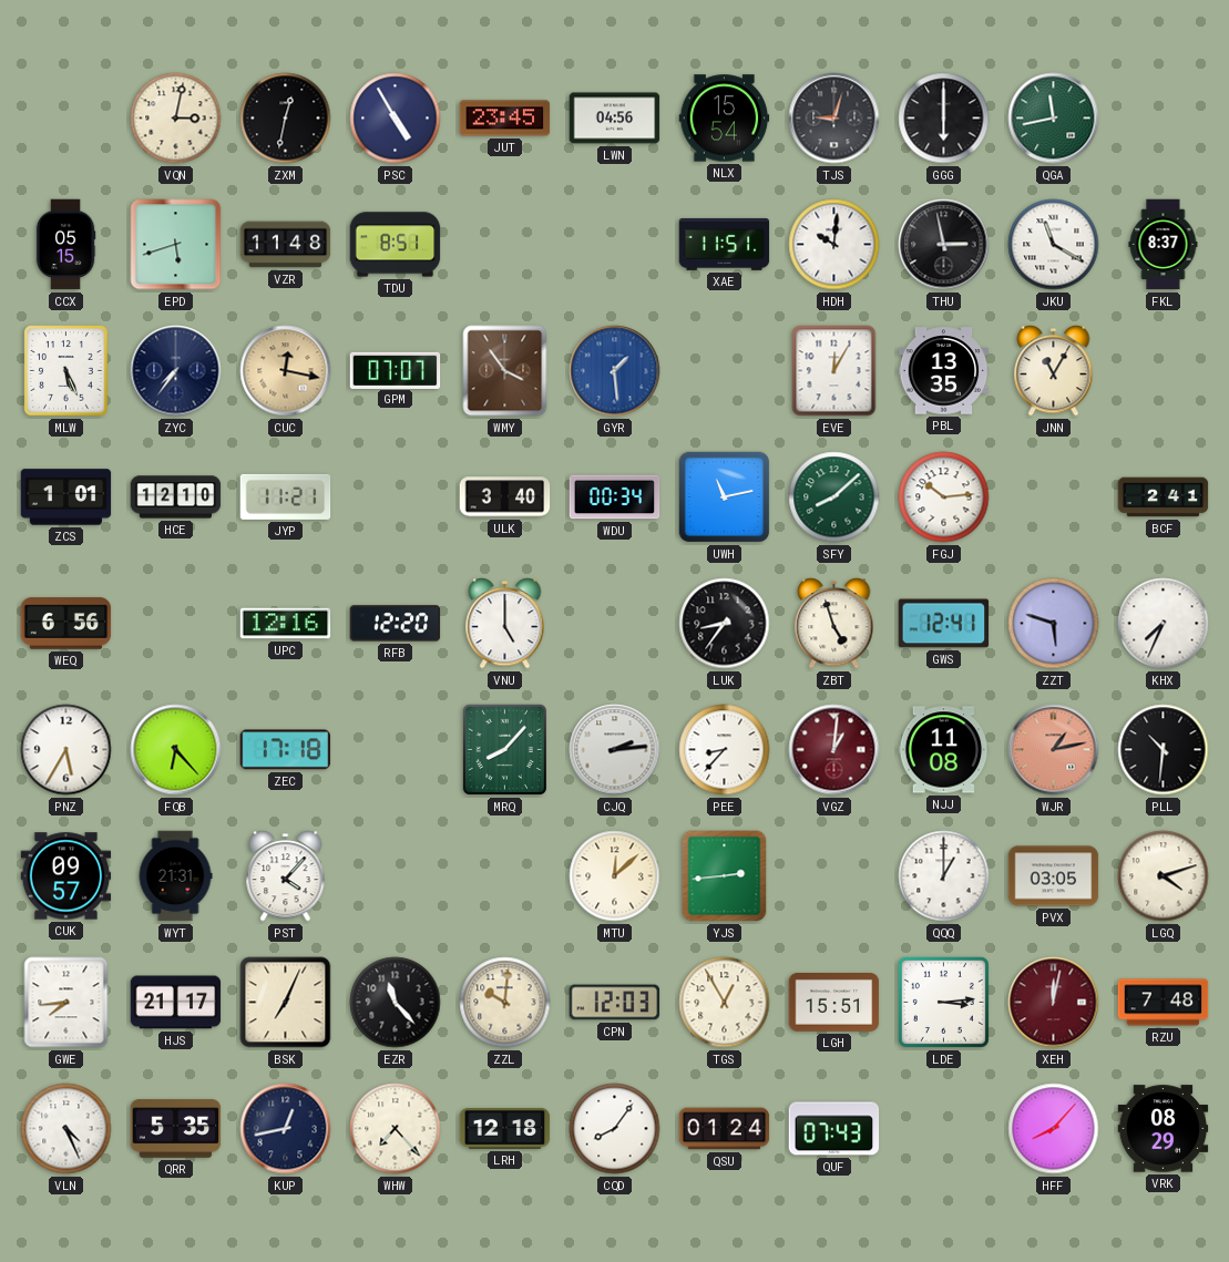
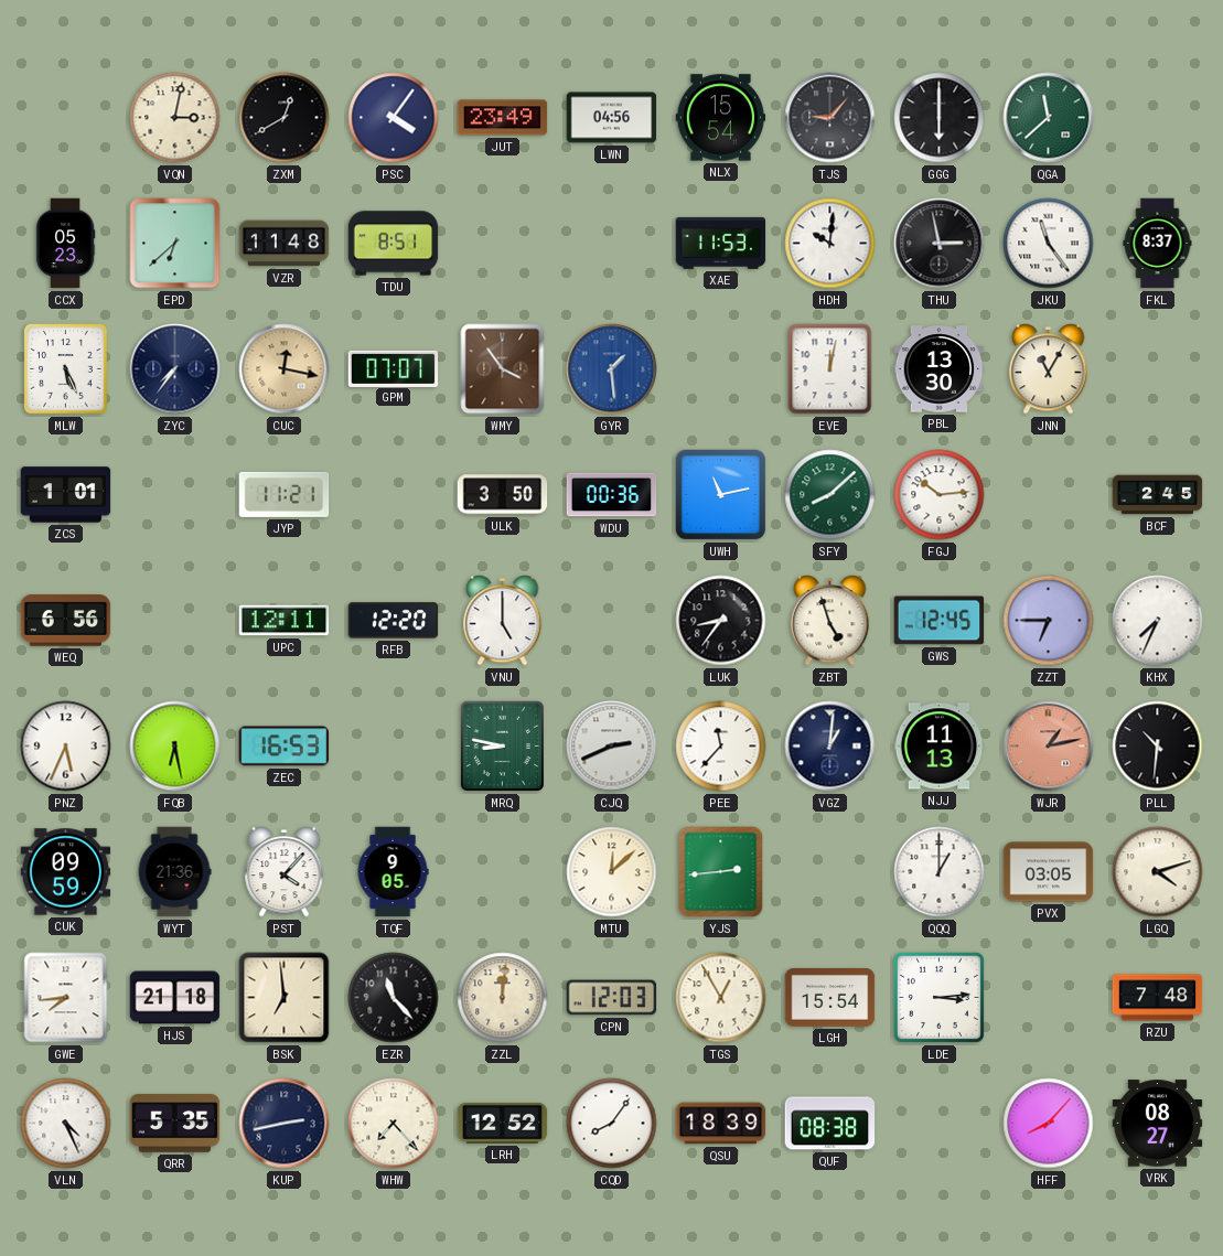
ZXM: 12:32 -> 12:40 (285, 118)
PSC: 4:55 -> 4:06 (394, 118)
JUT: 23:45 -> 23:49 (503, 118)
TJS: 9:03 -> 9:07 (830, 118)
QGA: 11:43 -> 11:38 (1049, 118)
CCX: 05:15 -> 05:23 (65, 244)
EPD: 5:42 -> 6:38 (175, 244)
XAE: 11:51 -> 11:53 (721, 243)
JKU: 11:20 -> 11:24 (1049, 244)
EVE: 12:05 -> 12:02 (830, 369)
PBL: 13:35 -> 13:30 (940, 369)
HCE: 12:10 -> none (176, 497)
ULK: 3:40 -> 3:50 (503, 495)
WDU: 00:34 -> 00:36 (612, 495)
BCF: 2:41 -> 2:45 (1158, 495)
UPC: 12:16 -> 12:11 (285, 621)
GWS: 12:41 -> 12:45 (940, 621)
ZZT: 5:48 -> 6:45 (1049, 621)
PNZ: 5:35 -> 5:34 (66, 747)
FQB: 6:23 -> 6:28 (175, 747)
ZEC: 17:18 -> 16:53 (285, 747)
MRQ: 8:07 -> 8:47 (502, 745)
CJQ: 2:14 -> 2:41 (612, 747)
PEE: 8:37 -> 11:37 (721, 747)
VGZ dial: burgundy -> navy (830, 747)
NJJ: 11:08 -> 11:13 (940, 747)
CUK: 09:57 -> 09:59 (66, 872)
WYT: 21:31 -> 21:36 (174, 872)
TQF: none -> 9:05 (393, 872)
HJS: 21:17 -> 21:18 (175, 998)
BSK: 7:04 -> 6:59 (285, 998)
ZZL: 10:01 -> 12:01 (503, 998)
LGH: 15:51 -> 15:54 (830, 998)
XEH: 12:02 -> none (1054, 1003)
KUP: 12:43 -> 2:43 (285, 1124)
LRH: 12:18 -> 12:52 (503, 1123)
QSU: 01:24 -> 18:39 (721, 1124)
QUF: 07:43 -> 08:38 (830, 1124)
VRK: 08:29 -> 08:27 (1158, 1124)
